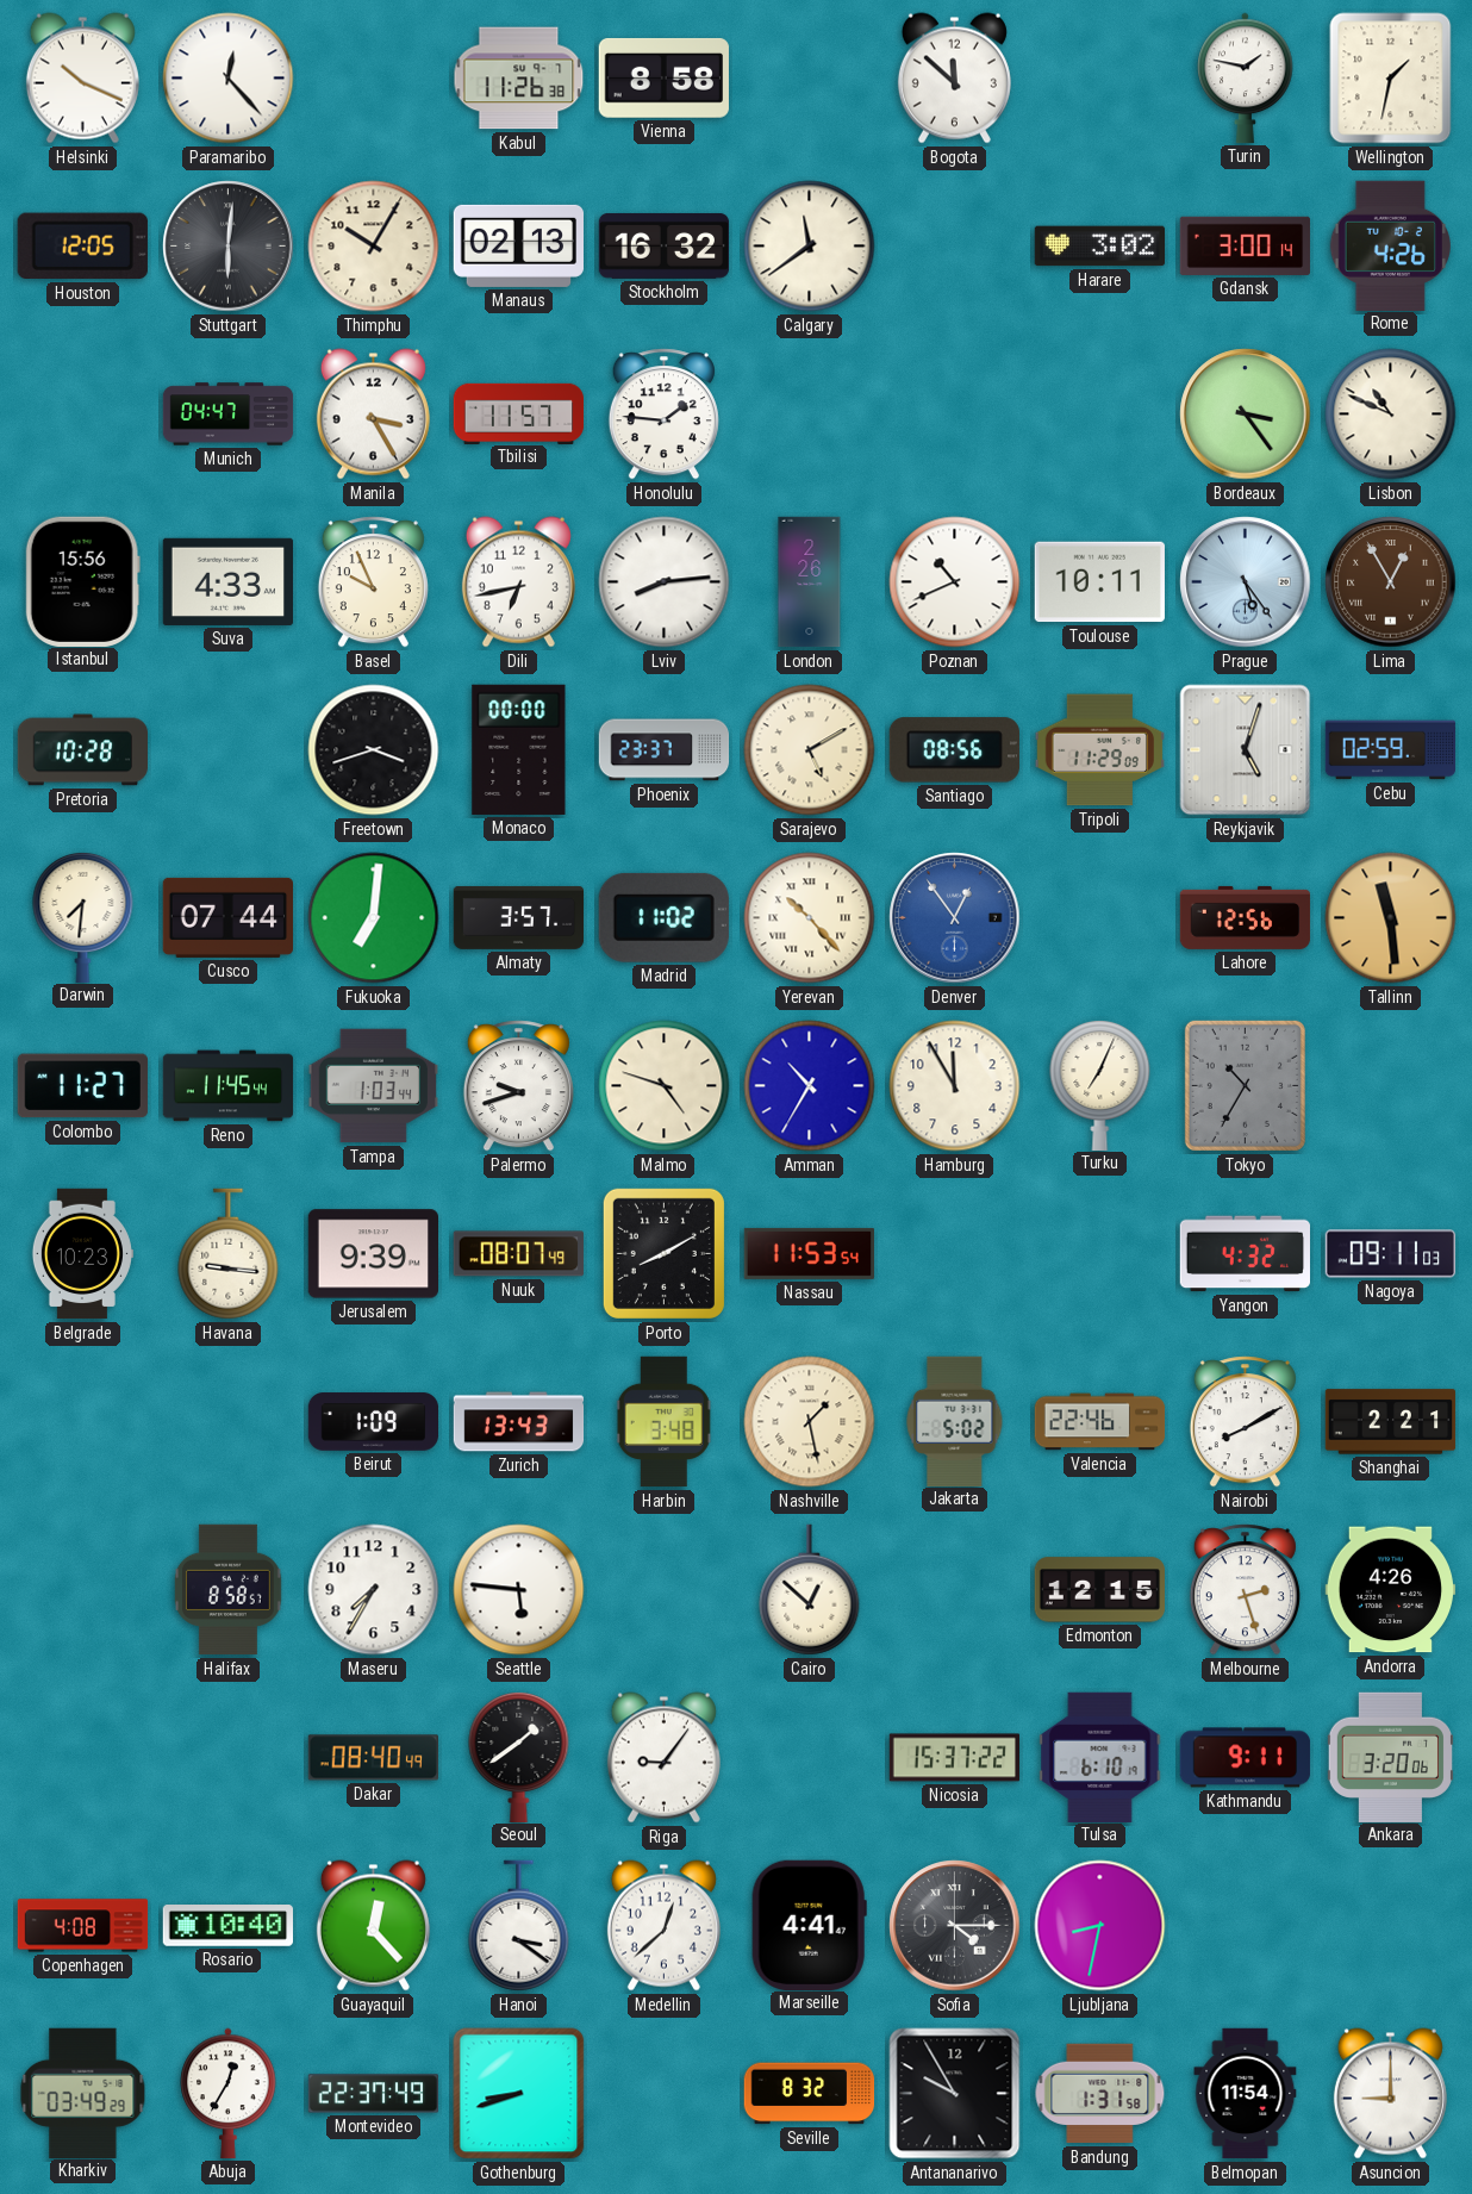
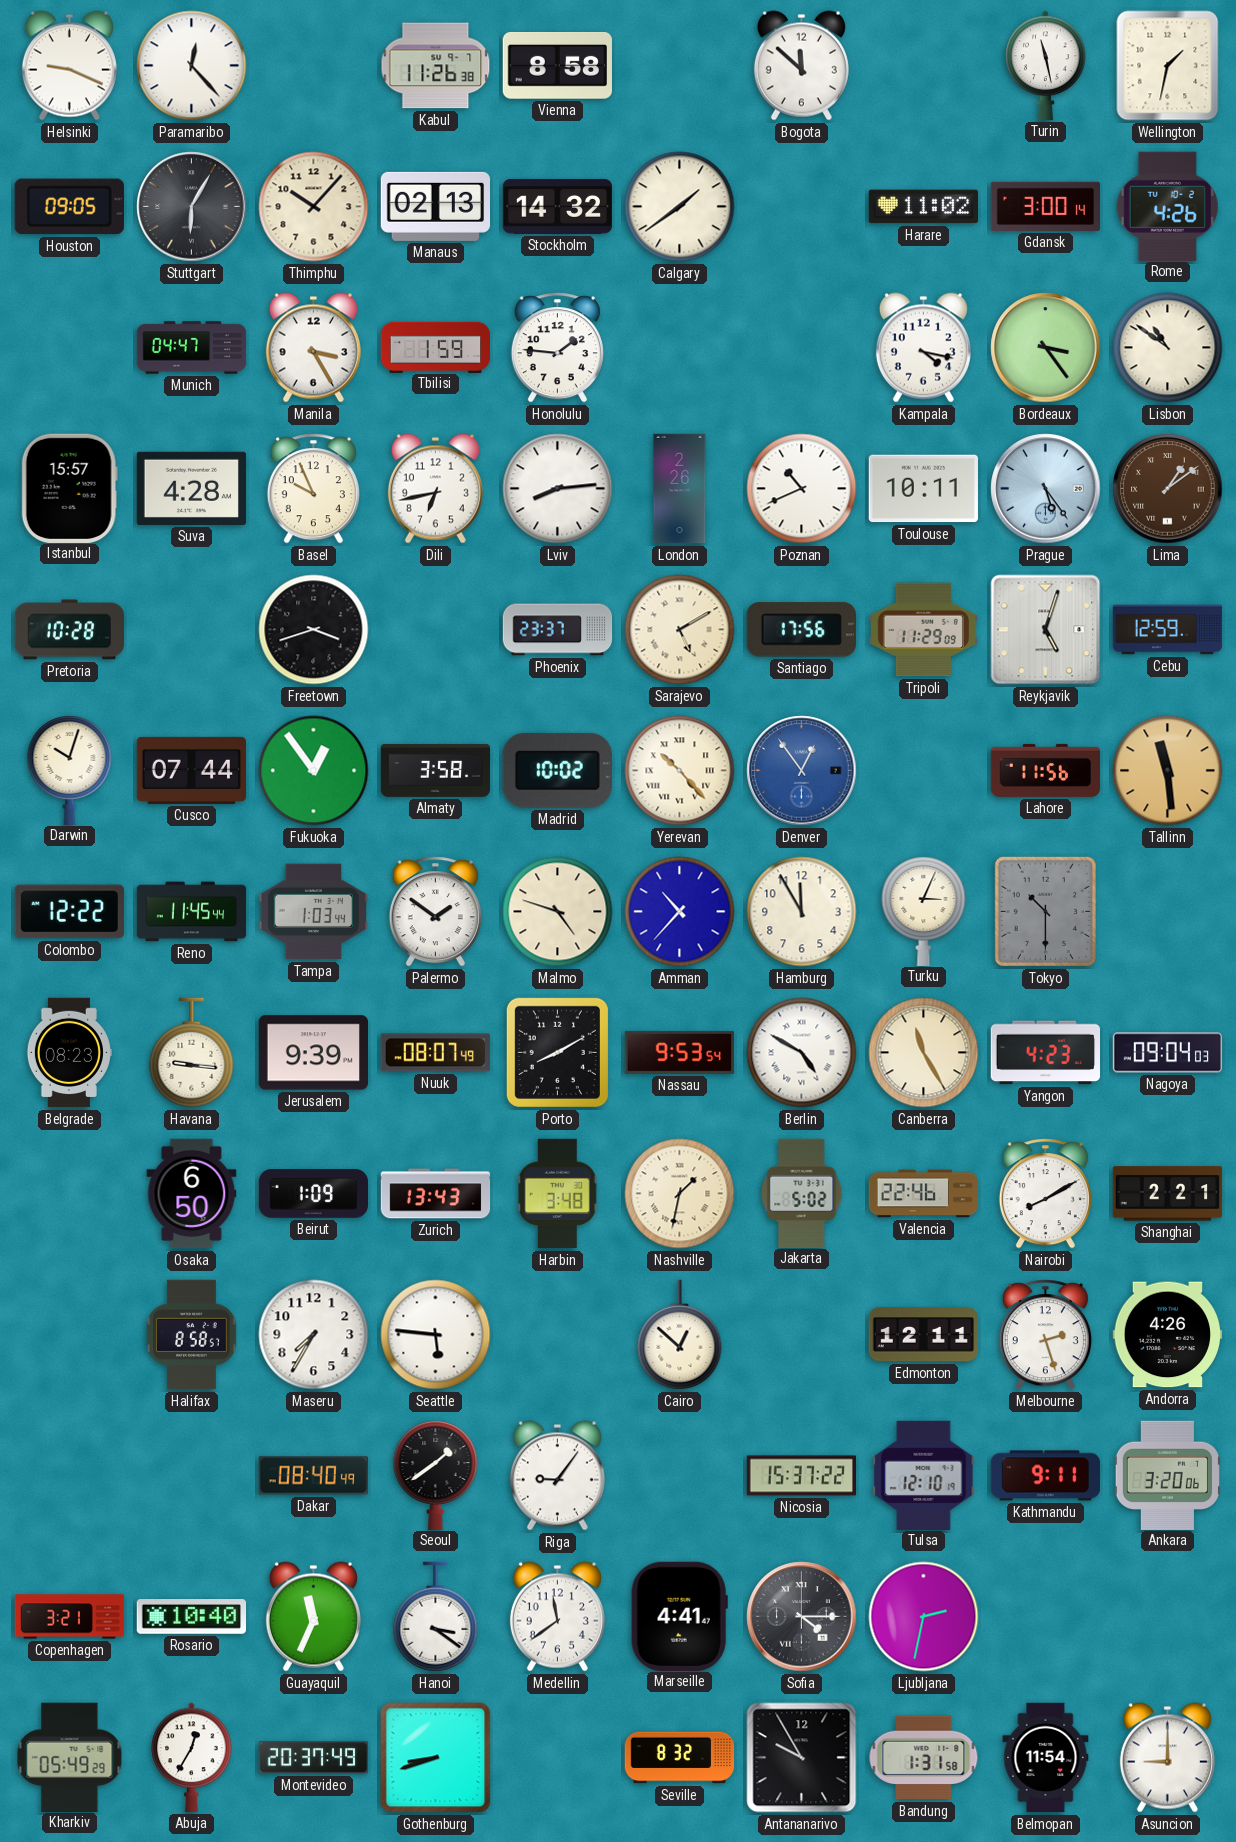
Helsinki: 10:19 -> 9:19 (69, 66)
Turin: 1:47 -> 11:28 (1046, 65)
Houston: 12:05 -> 09:05 (69, 207)
Stuttgart: 6:01 -> 6:05 (192, 207)
Thimphu: 10:05 -> 10:07 (314, 207)
Stockholm: 16:32 -> 14:32 (558, 206)
Calgary: 11:39 -> 1:39 (680, 207)
Harare: 3:02 -> 11:02 (924, 207)
Tbilisi: 11:57 -> 1:59 (436, 347)
Kampala: none -> 4:17 (923, 348)
Lisbon: 10:49 -> 10:51 (1168, 348)
Istanbul: 15:56 -> 15:57 (69, 488)
Suva: 4:33 -> 4:28 (191, 488)
Lima: 12:55 -> 1:09 (1168, 489)
Monaco: 00:00 -> none (519, 749)
Santiago: 08:56 -> 17:56 (801, 630)
Cebu: 02:59 -> 12:59 (1168, 630)
Darwin: 7:31 -> 10:03 (70, 769)
Fukuoka: 7:01 -> 12:54 (314, 771)
Almaty: 3:57 -> 3:58 (436, 771)
Madrid: 11:02 -> 10:02 (557, 770)
Lahore: 12:56 -> 11:56 (1046, 770)
Colombo: 11:27 -> 12:22 (69, 912)
Palermo: 9:42 -> 1:51 (435, 912)
Amman: 10:35 -> 10:37 (680, 912)
Turku: 7:04 -> 3:04 (924, 910)
Tokyo: 10:35 -> 10:30 (1045, 911)
Belgrade: 10:23 -> 08:23 (69, 1053)
Nassau: 11:53 -> 9:53 (679, 1052)
Berlin: none -> 4:50 (802, 1053)
Canberra: none -> 11:25 (924, 1053)
Yangon: 4:32 -> 4:23 (1045, 1053)
Nagoya: 09:11 -> 09:04 (1168, 1053)
Osaka: none -> 6:50 (192, 1194)
Nashville: 1:28 -> 1:32 (680, 1194)
Edmonton: 12:15 -> 12:11 (923, 1335)
Tulsa: 6:10 -> 12:10 (924, 1475)
Copenhagen: 4:08 -> 3:21 (70, 1617)
Guayaquil: 12:23 -> 11:34 (313, 1617)
Medellin: 12:38 -> 11:39 (557, 1617)
Ljubljana: 8:32 -> 2:32 (924, 1617)
Kharkiv: 03:49 -> 05:49 (70, 1757)
Montevideo: 22:37 -> 20:37 (314, 1758)
